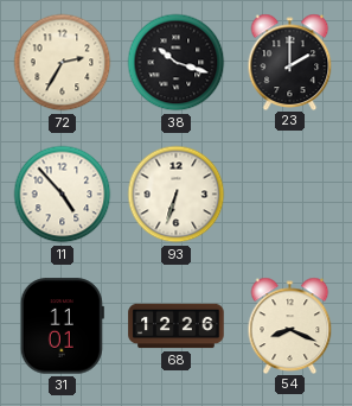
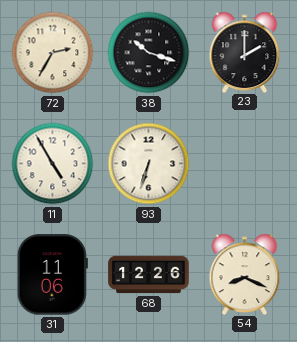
11: 4:53 -> 4:55 (53, 164)
31: 11:01 -> 11:06 (52, 275)
